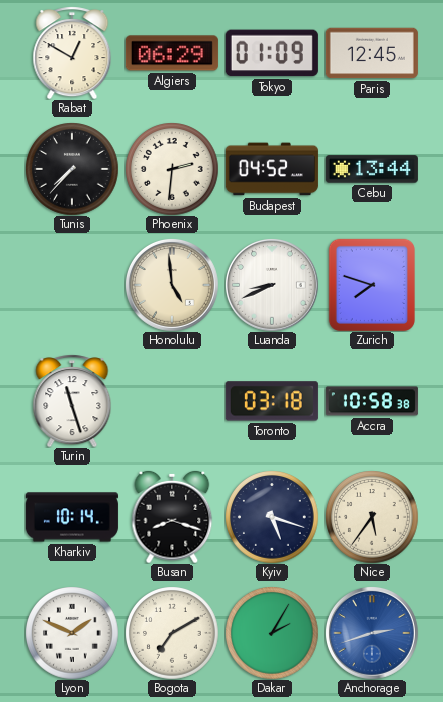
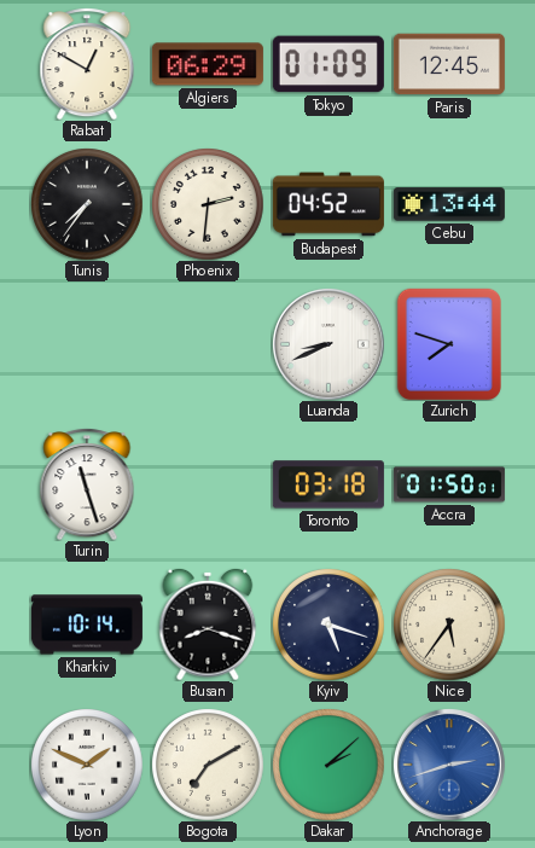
Tunis: 7:37 -> 7:36 (87, 204)
Honolulu: 4:59 -> none (172, 285)
Accra: 10:58 -> 01:50 (449, 484)
Dakar: 2:05 -> 2:08 (328, 765)
